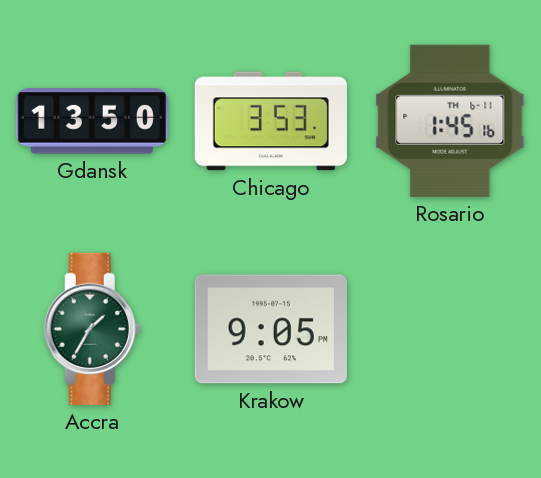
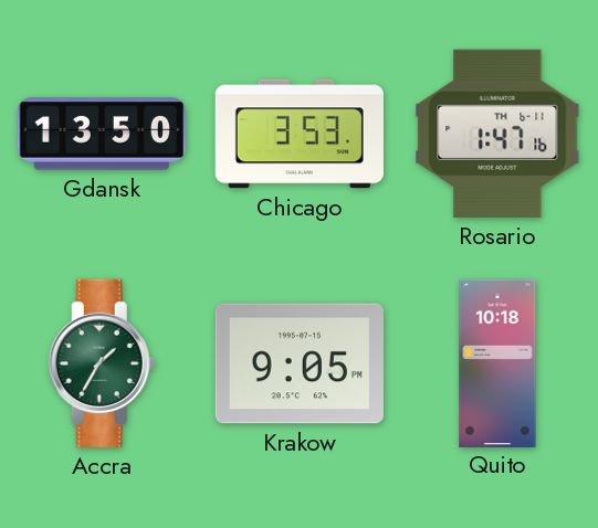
Rosario: 1:45 -> 1:47 (497, 134)
Quito: none -> 10:18 (497, 362)
